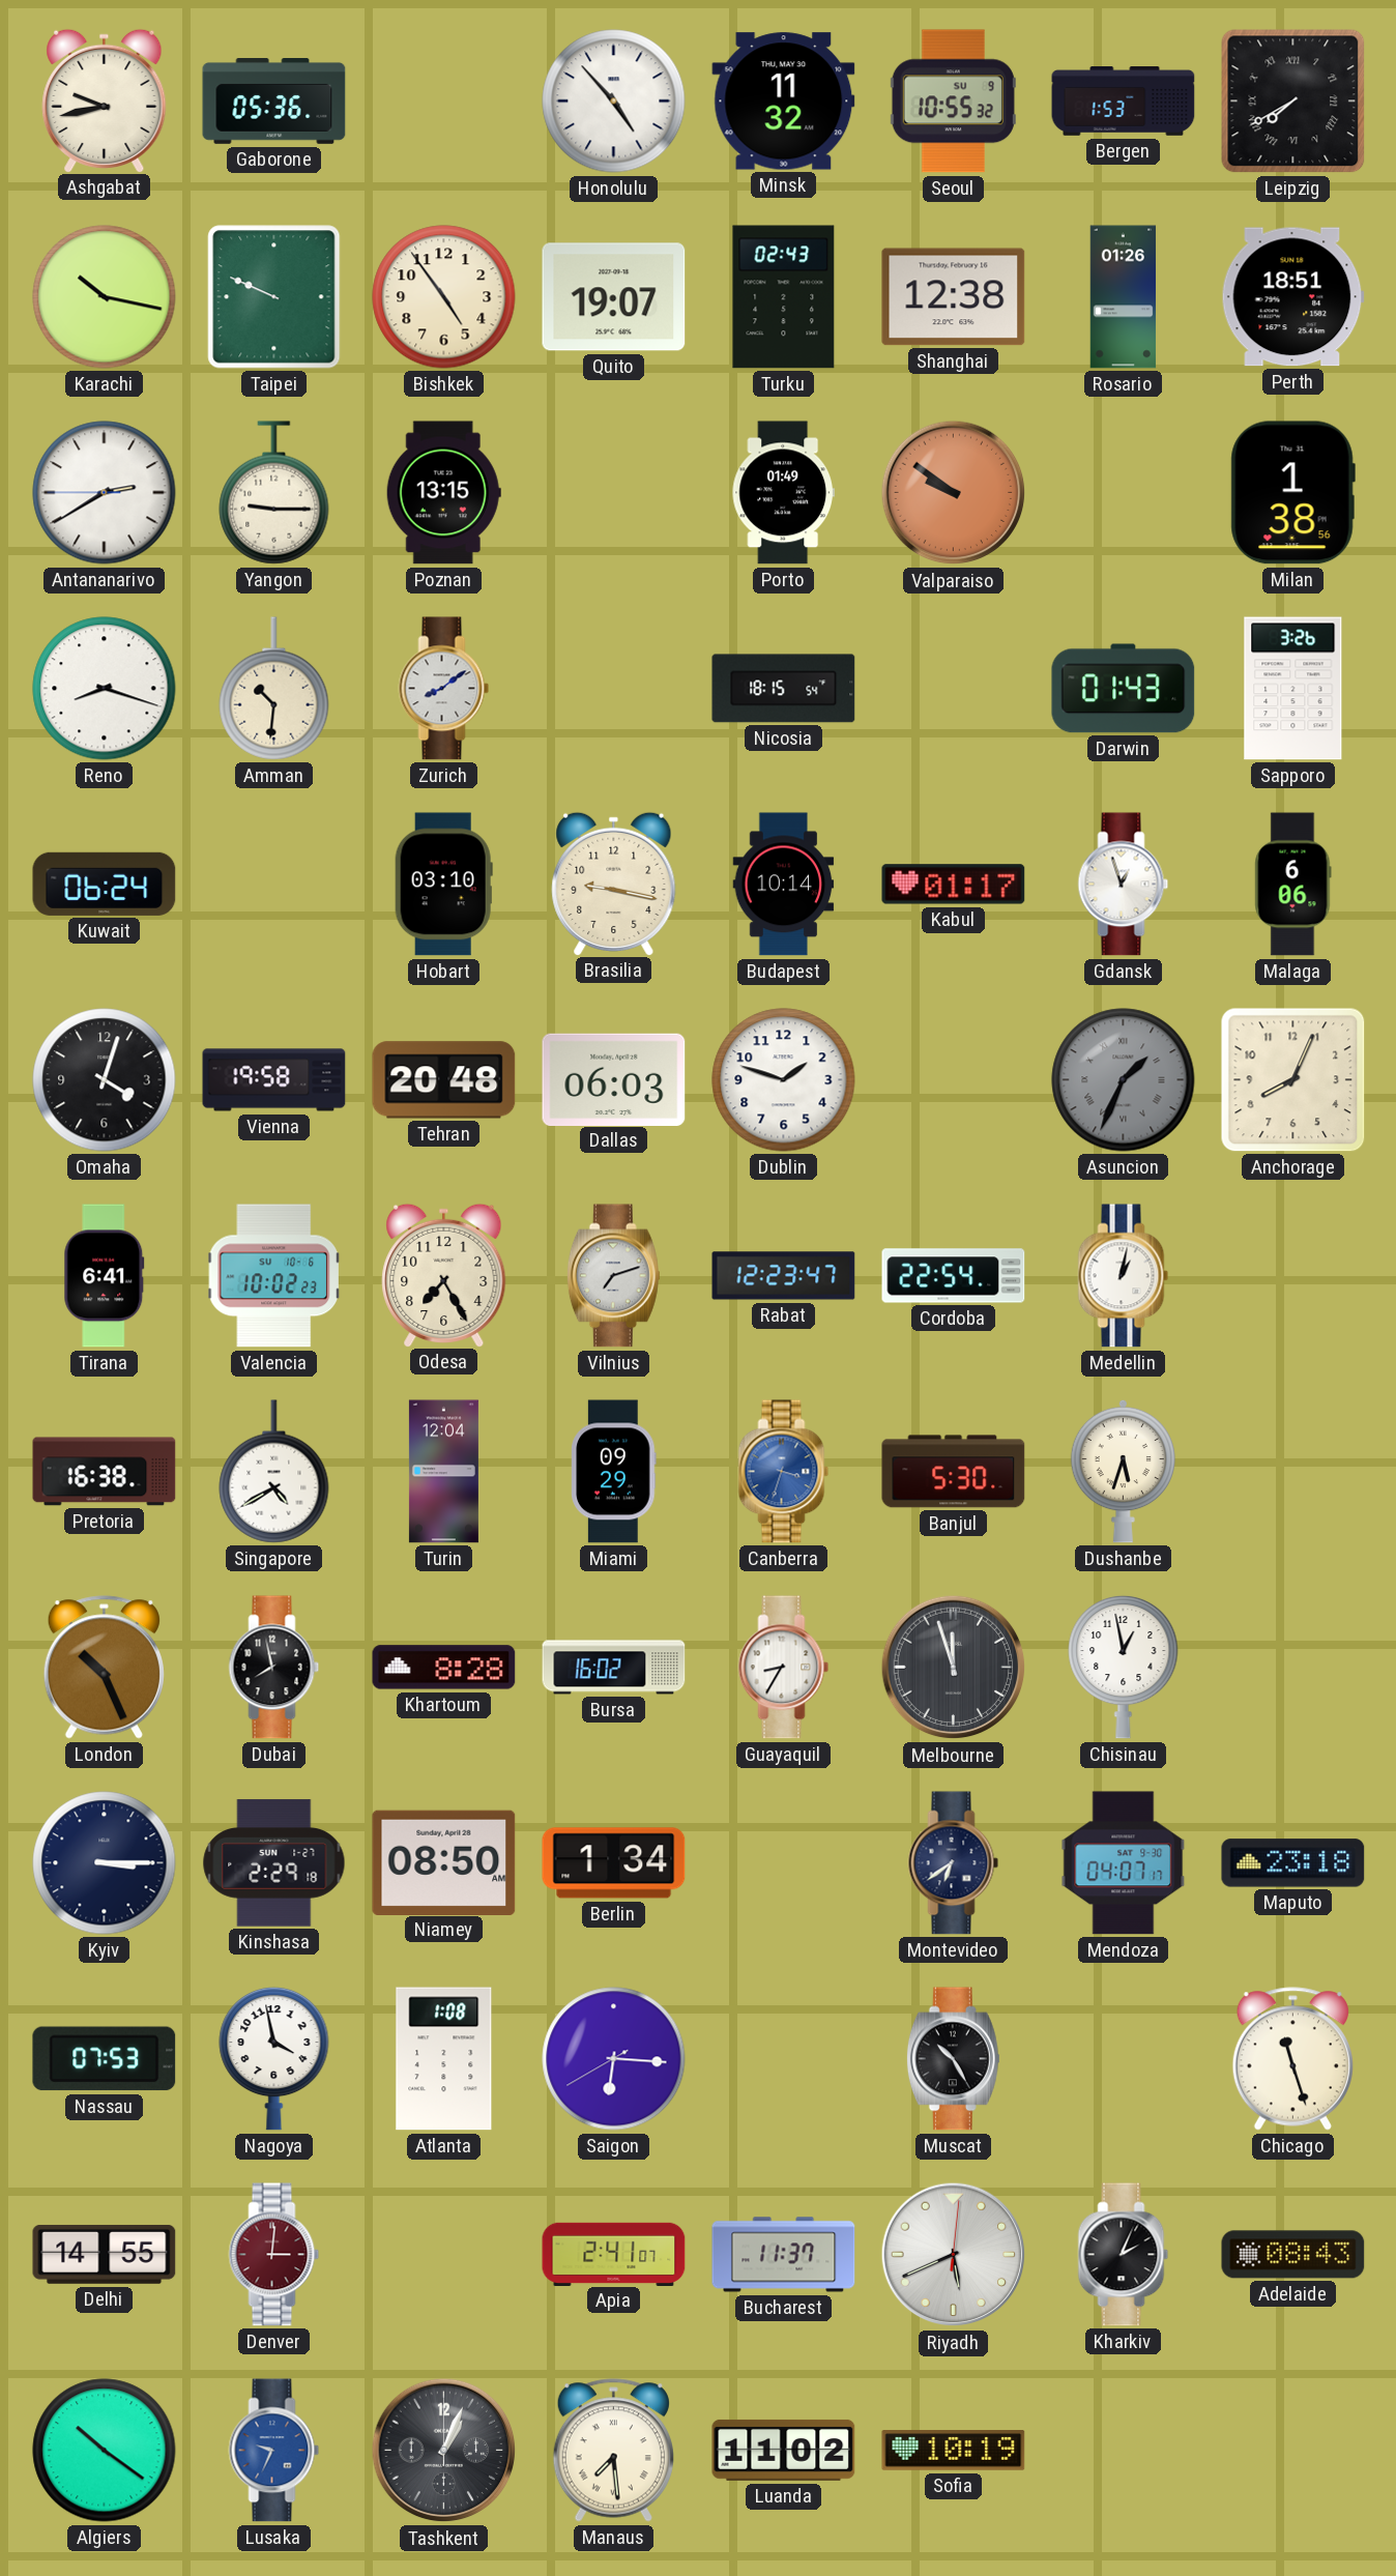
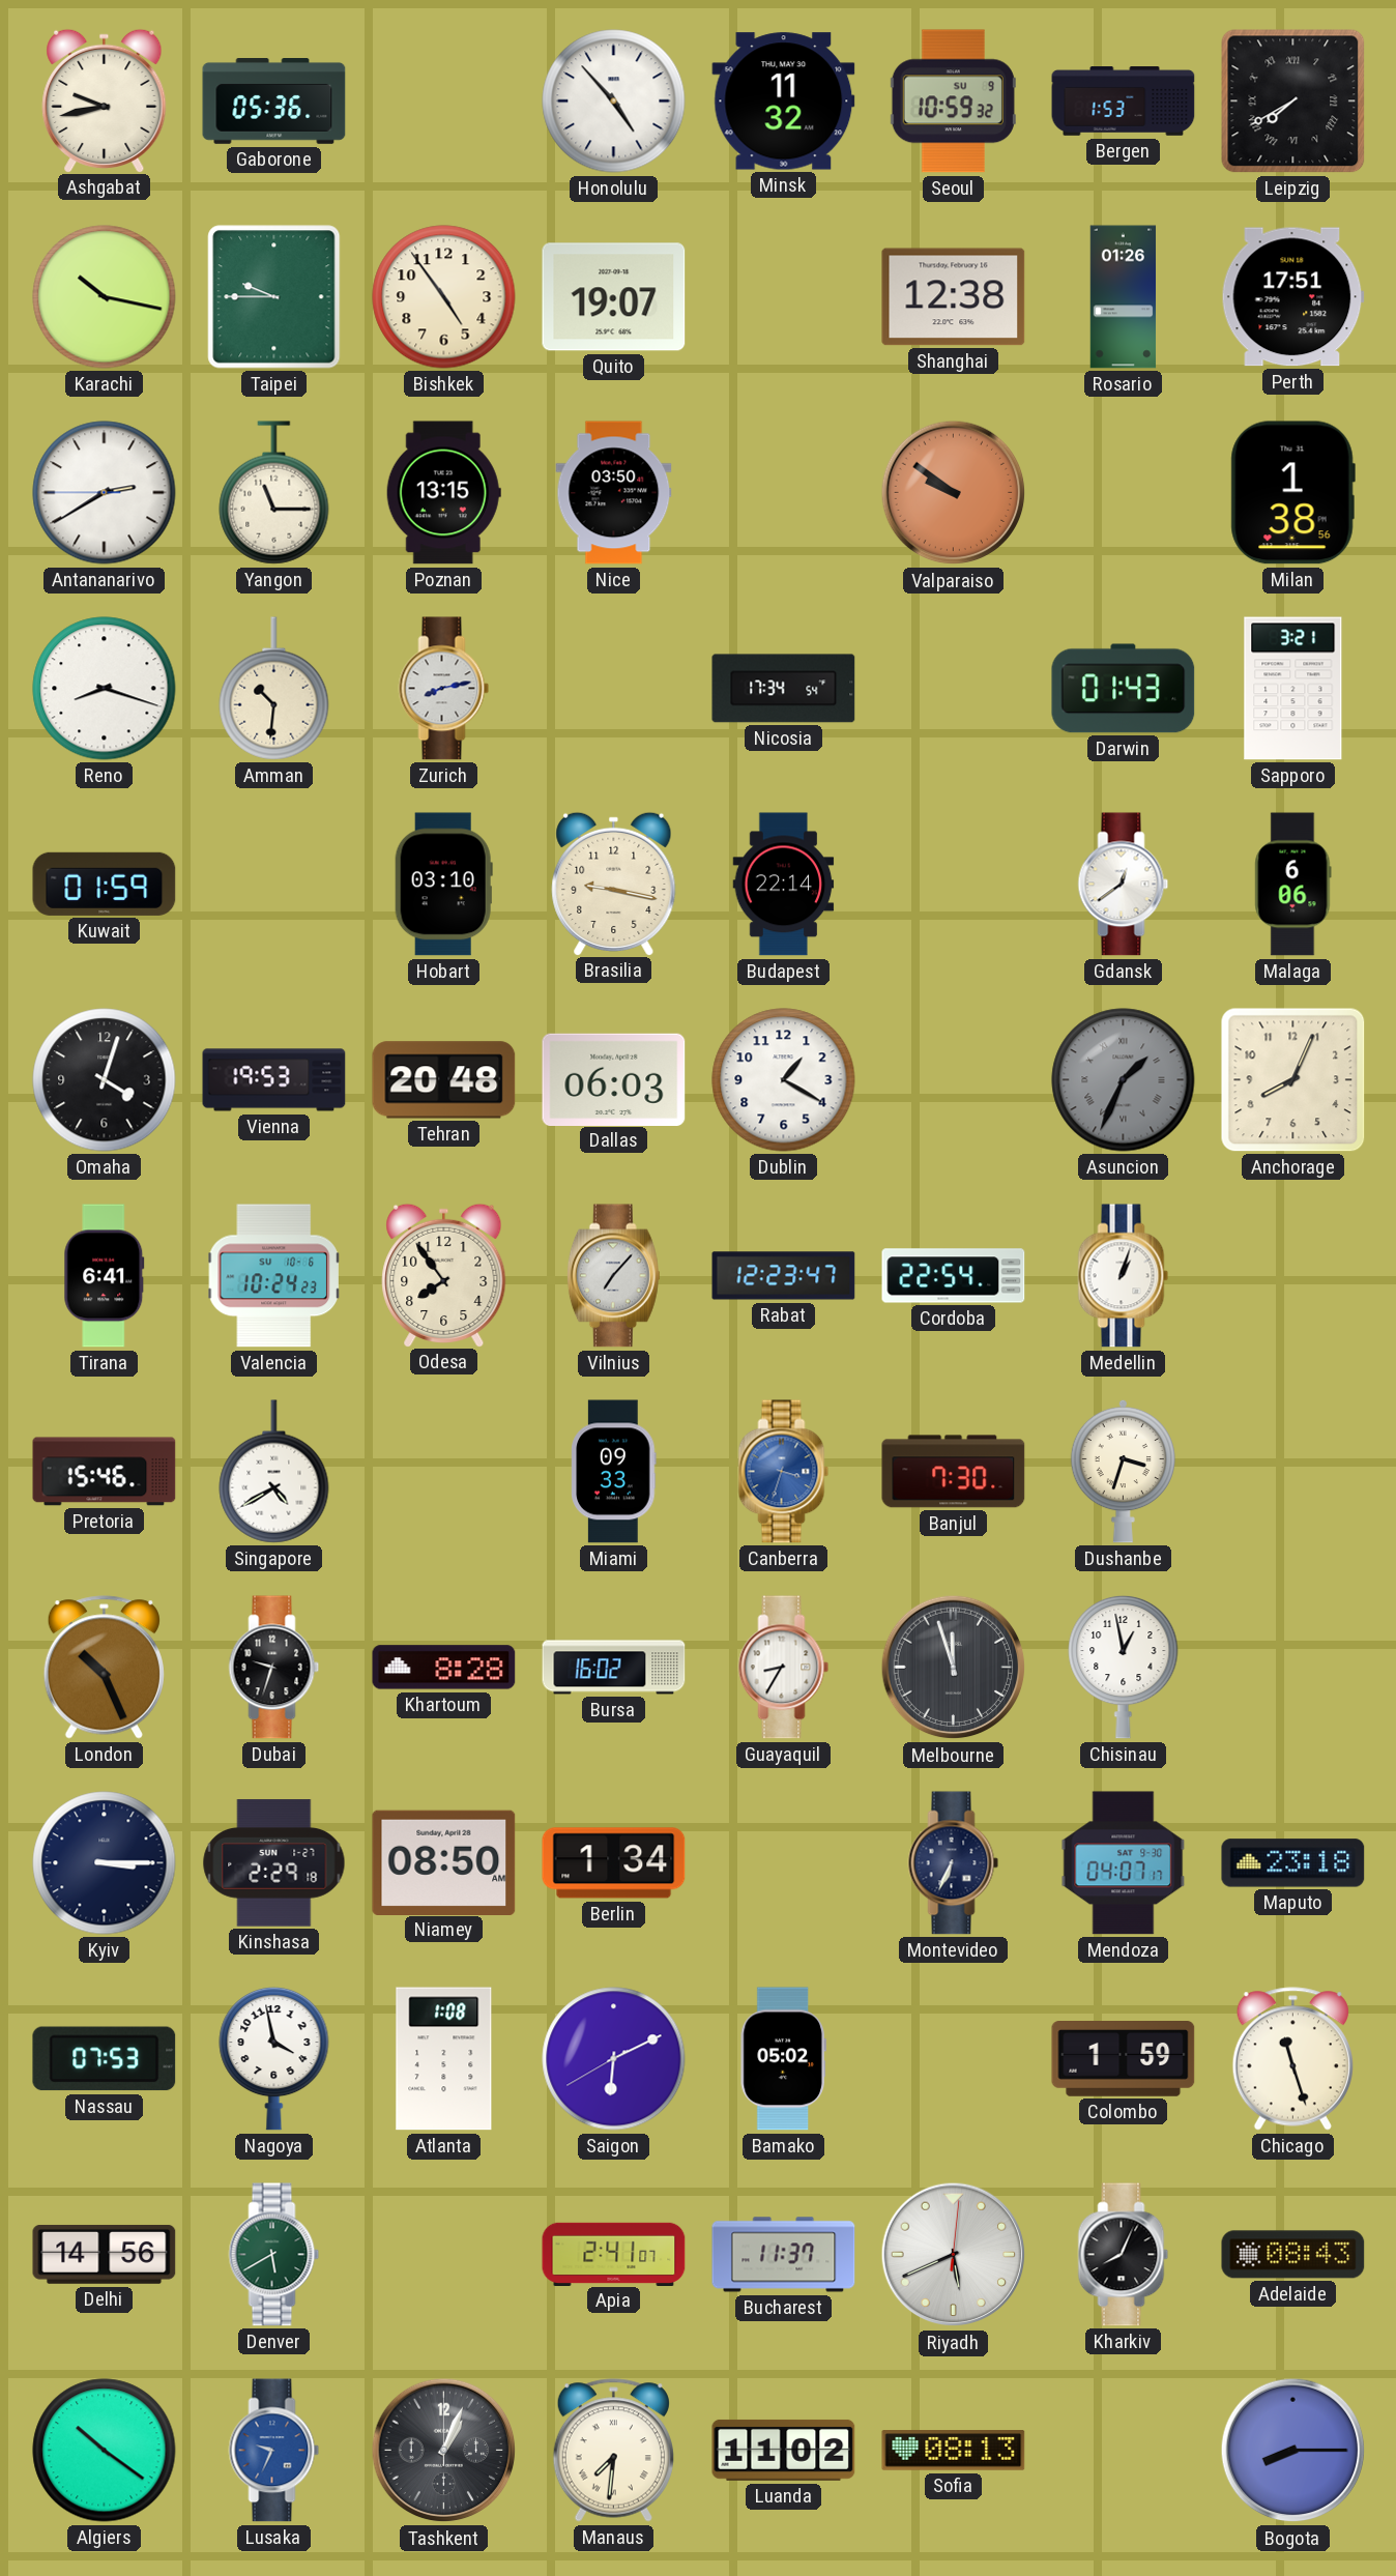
Seoul: 10:55 -> 10:59 (953, 102)
Taipei: 9:49 -> 9:45 (274, 297)
Turku: 02:43 -> none (784, 297)
Perth: 18:51 -> 17:51 (1292, 297)
Yangon: 9:15 -> 11:15 (274, 493)
Nice: none -> 03:50 (614, 493)
Porto: 01:49 -> none (783, 493)
Zurich: 8:09 -> 8:13 (444, 689)
Nicosia: 18:15 -> 17:34 (784, 689)
Sapporo: 3:26 -> 3:21 (1293, 689)
Kuwait: 06:24 -> 01:59 (105, 884)
Budapest: 10:14 -> 22:14 (784, 885)
Kabul: 01:17 -> none (954, 885)
Gdansk: 12:57 -> 12:39 (1124, 885)
Vienna: 19:58 -> 19:53 (274, 1080)
Dublin: 1:48 -> 1:20 (784, 1080)
Valencia: 10:02 -> 10:24 (274, 1276)
Odesa: 7:25 -> 7:54 (444, 1275)
Vilnius: 7:12 -> 7:07 (613, 1276)
Medellin: 1:02 -> 1:03 (1124, 1276)
Pretoria: 16:38 -> 15:46 (105, 1472)
Turin: 12:04 -> none (443, 1472)
Miami: 09:29 -> 09:33 (614, 1472)
Banjul: 5:30 -> 7:30 (954, 1472)
Dushanbe: 5:33 -> 3:33 (1123, 1471)
Dubai: 7:58 -> 9:33 (274, 1668)
Montevideo: 6:39 -> 6:34 (954, 1863)
Saigon: 6:15 -> 6:10 (614, 2059)
Bamako: none -> 05:02 (783, 2059)
Muscat: 10:25 -> none (953, 2059)
Colombo: none -> 1:59 (1124, 2059)
Delhi: 14:55 -> 14:56 (105, 2254)
Denver: 3:01 -> 5:40 (274, 2255)
Denver dial: burgundy -> green (274, 2255)
Kharkiv: 2:04 -> 8:04 (1124, 2255)
Manaus: 7:29 -> 7:31 (613, 2451)
Sofia: 10:19 -> 08:13 (954, 2451)
Bogota: none -> 8:15 (1293, 2451)
